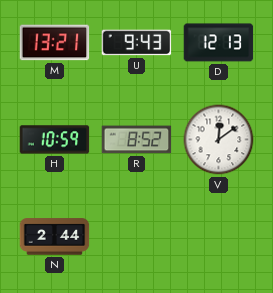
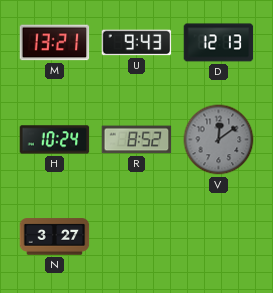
H: 10:59 -> 10:24 (55, 140)
V dial: white -> grey (219, 140)
N: 2:44 -> 3:27 (55, 237)
